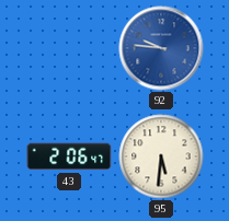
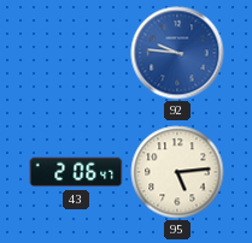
95: 5:31 -> 5:14 (177, 172)
